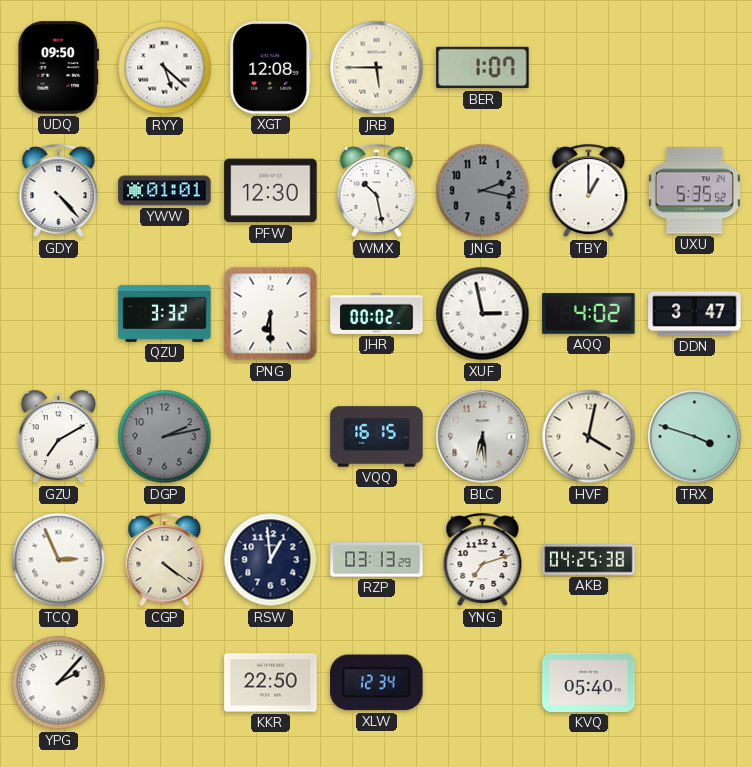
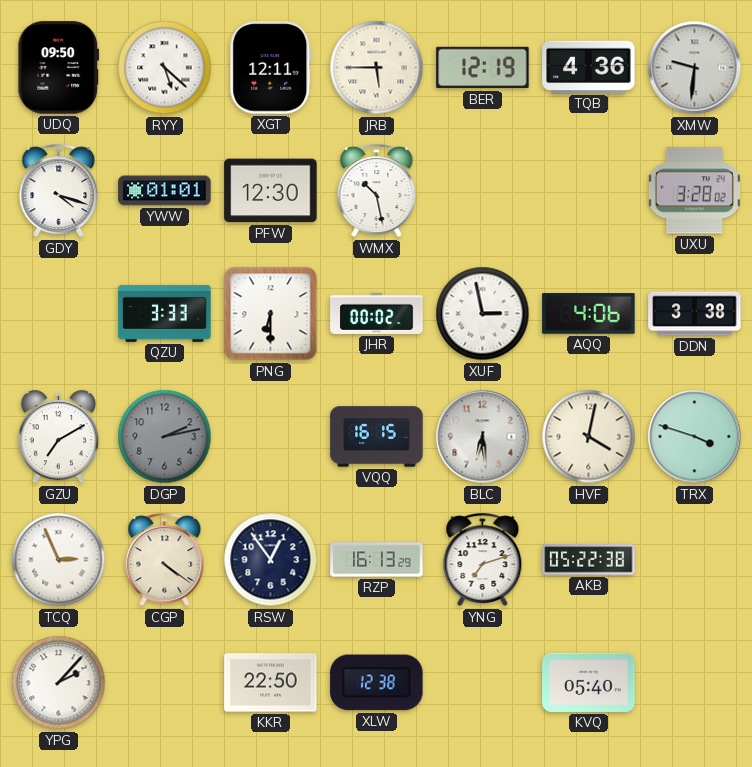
XGT: 12:08 -> 12:11 (271, 68)
BER: 1:07 -> 12:19 (483, 68)
TQB: none -> 4:36 (589, 67)
XMW: none -> 9:31 (695, 68)
GDY: 4:23 -> 4:18 (59, 191)
JNG: 2:17 -> none (483, 191)
TBY: 1:00 -> none (589, 191)
UXU: 5:35 -> 3:28 (694, 191)
QZU: 3:32 -> 3:33 (165, 313)
AQQ: 4:02 -> 4:06 (589, 314)
DDN: 3:47 -> 3:38 (695, 314)
RSW: 12:59 -> 12:54 (271, 560)
RZP: 03:13 -> 16:13 (377, 560)
AKB: 04:25 -> 05:22 (589, 560)
XLW: 12:34 -> 12:38 (377, 683)
